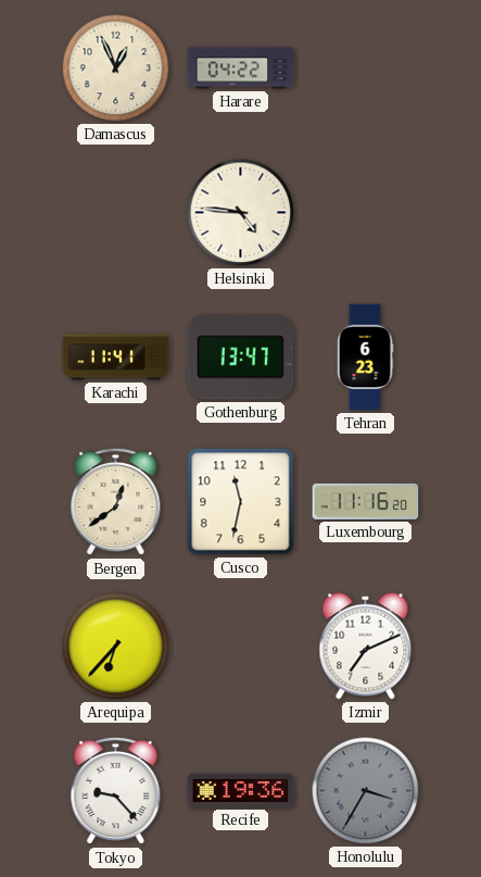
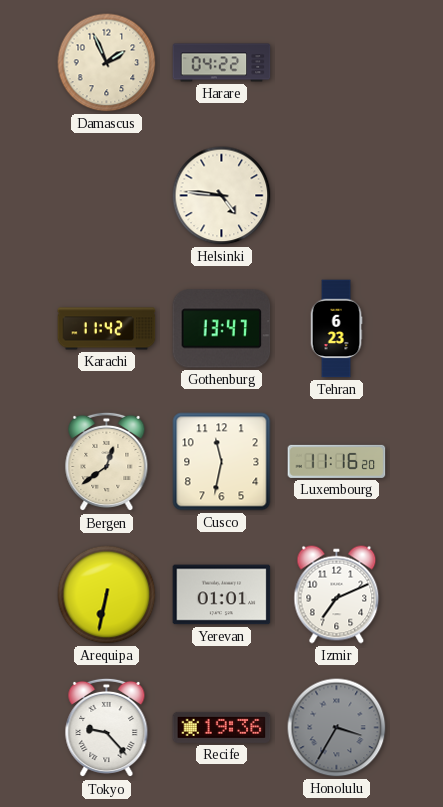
Damascus: 12:56 -> 1:56 (107, 63)
Karachi: 11:41 -> 11:42 (107, 329)
Arequipa: 6:37 -> 6:32 (107, 595)
Yerevan: none -> 01:01 (222, 595)
